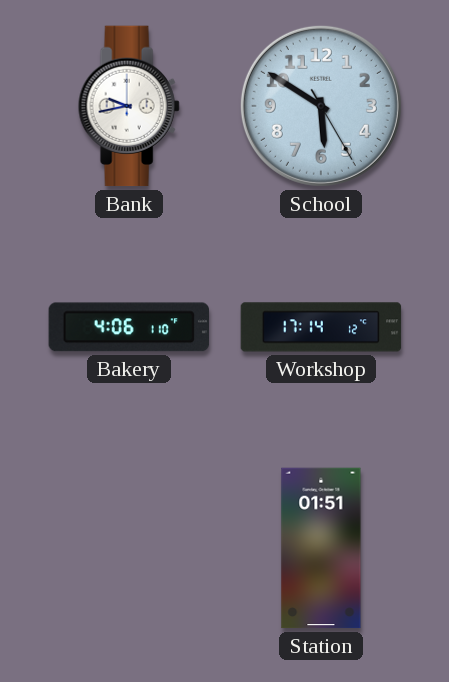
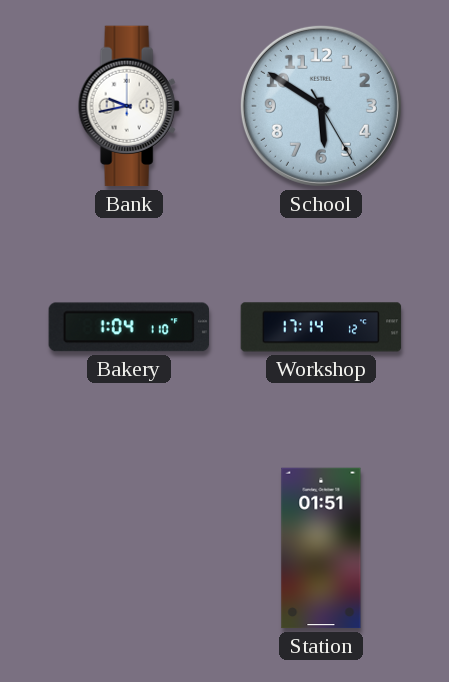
Bakery: 4:06 -> 1:04 (128, 327)
